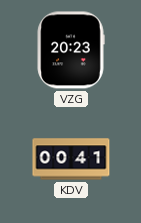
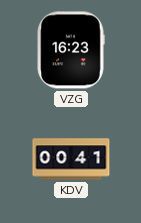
VZG: 20:23 -> 16:23 (71, 50)
